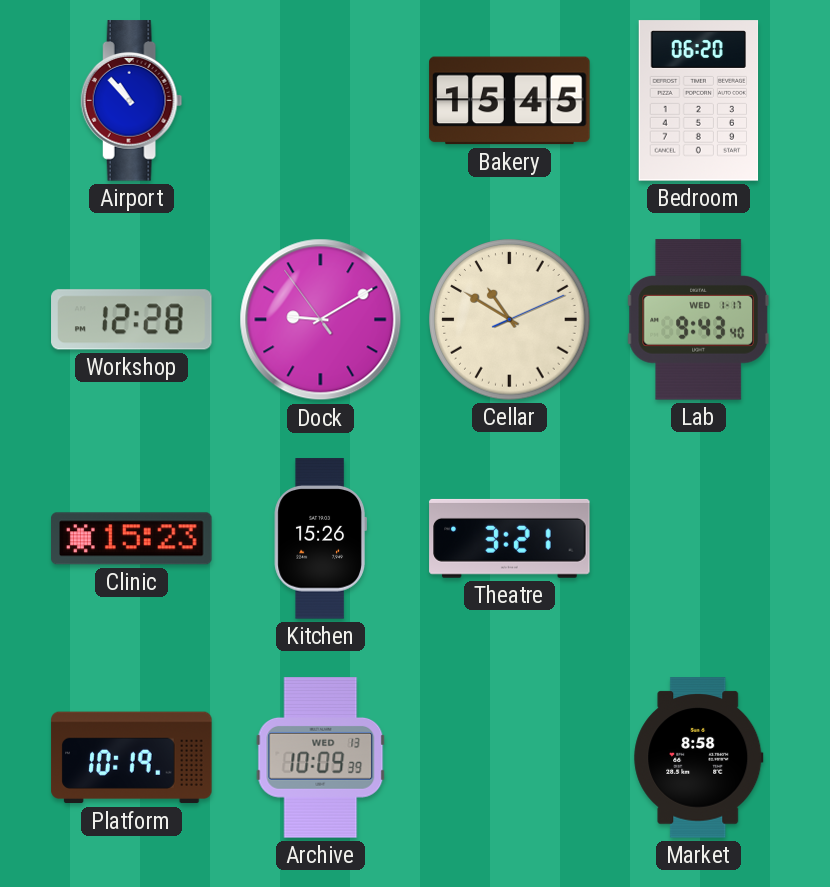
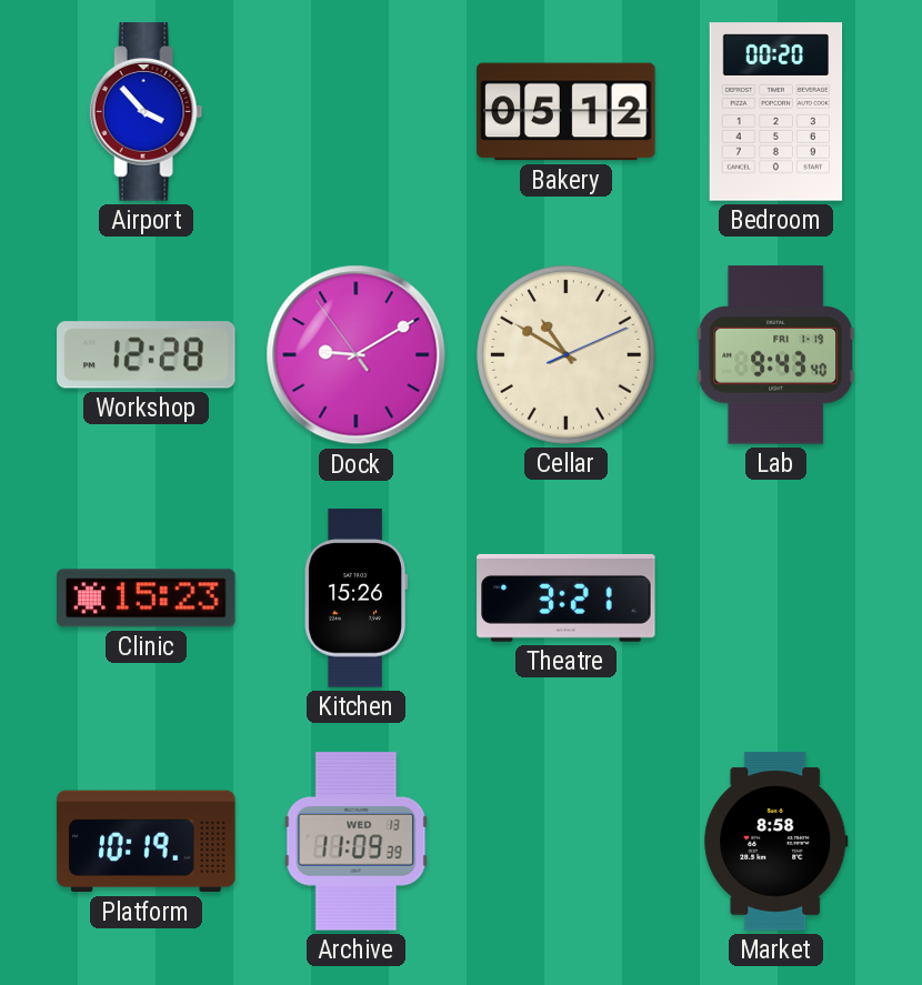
Airport: 10:53 -> 3:53 (147, 112)
Bakery: 15:45 -> 05:12 (567, 112)
Bedroom: 06:20 -> 00:20 (776, 112)
Lab date: WED 1-17 -> FRI 1-19 (775, 355)
Archive: 10:09 -> 11:09 (357, 842)
